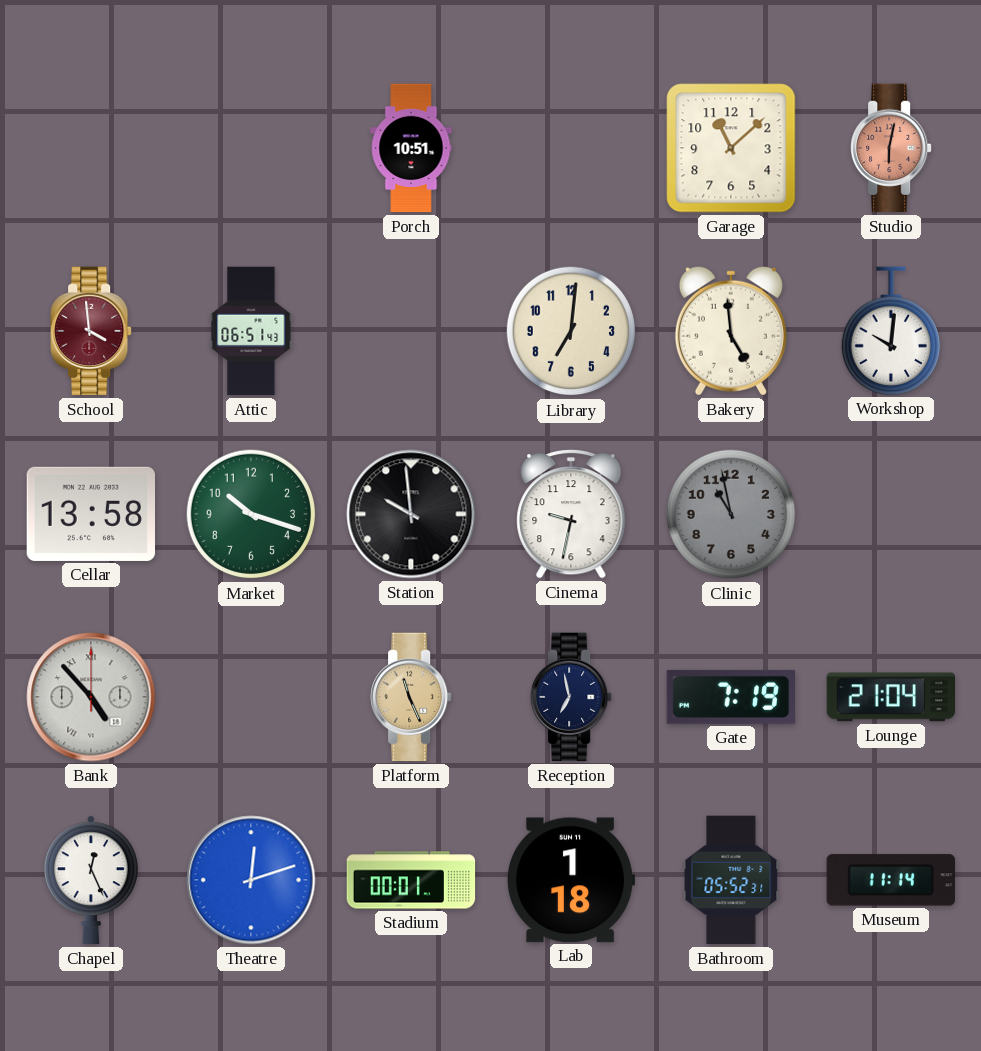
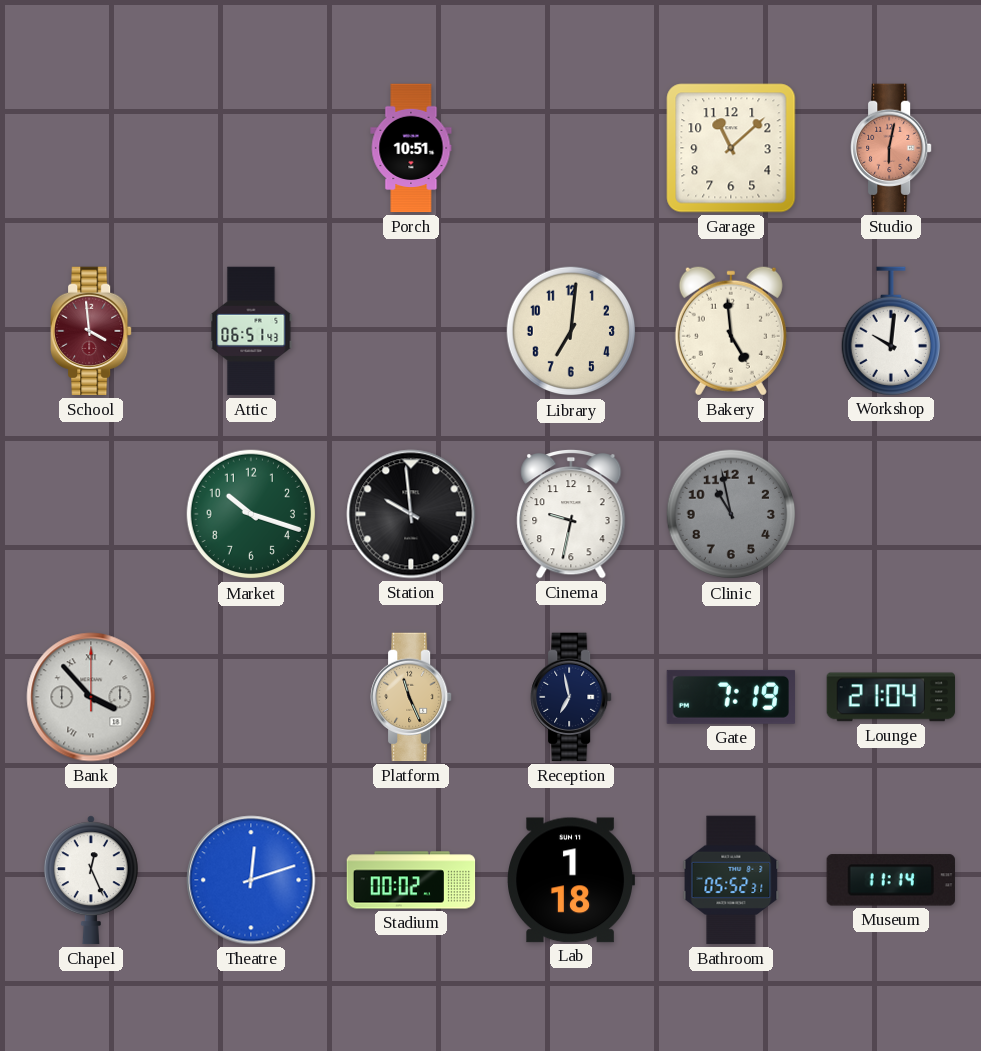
Cellar: 13:58 -> none (91, 514)
Bank: 4:53 -> 3:53 (91, 697)
Stadium: 00:01 -> 00:02 (411, 880)
